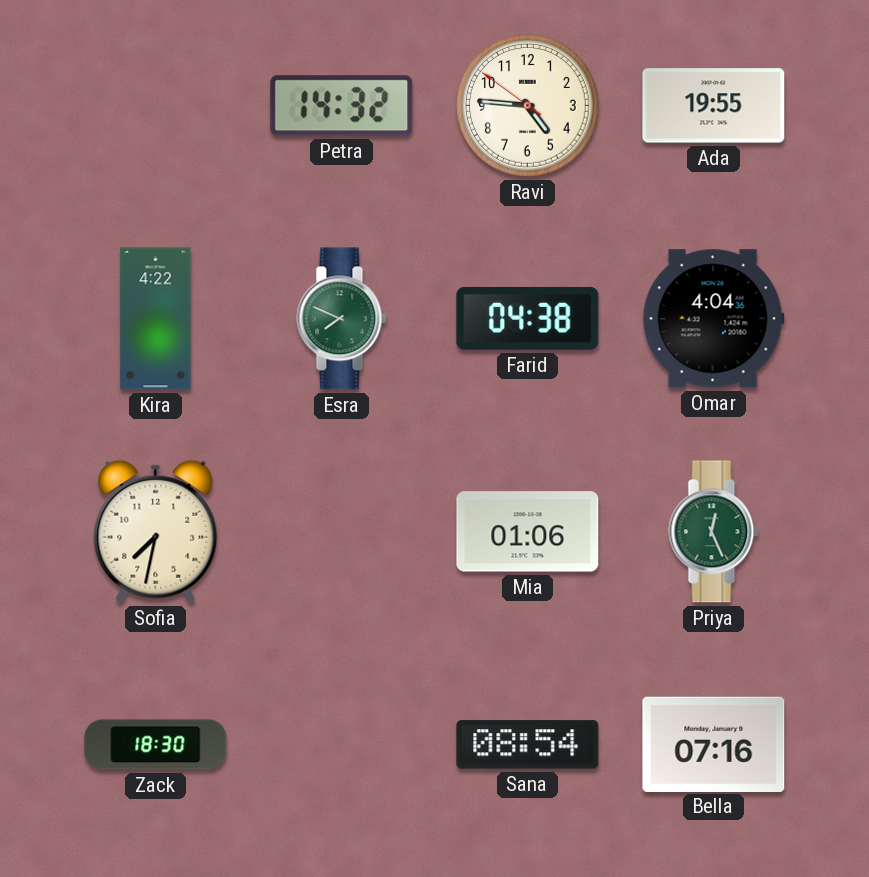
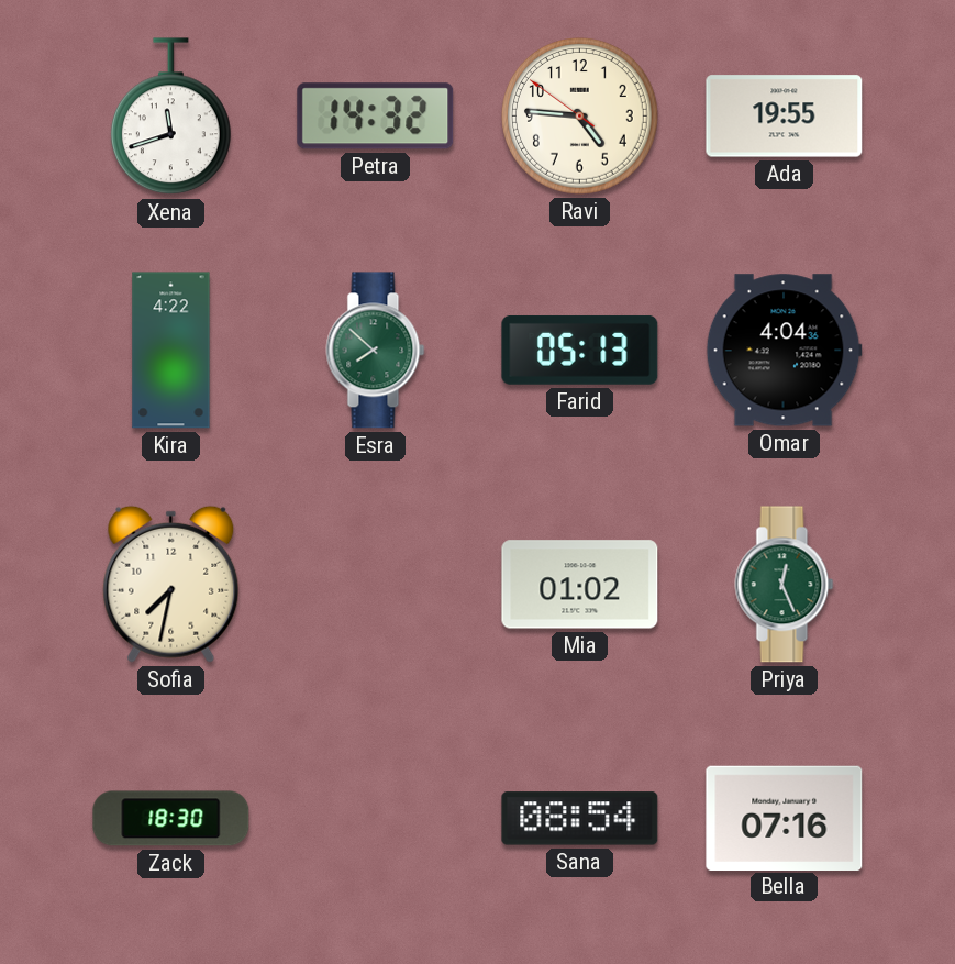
Xena: none -> 11:42 (170, 117)
Esra: 7:49 -> 7:52 (376, 351)
Farid: 04:38 -> 05:13 (580, 350)
Mia: 01:06 -> 01:02 (580, 585)
